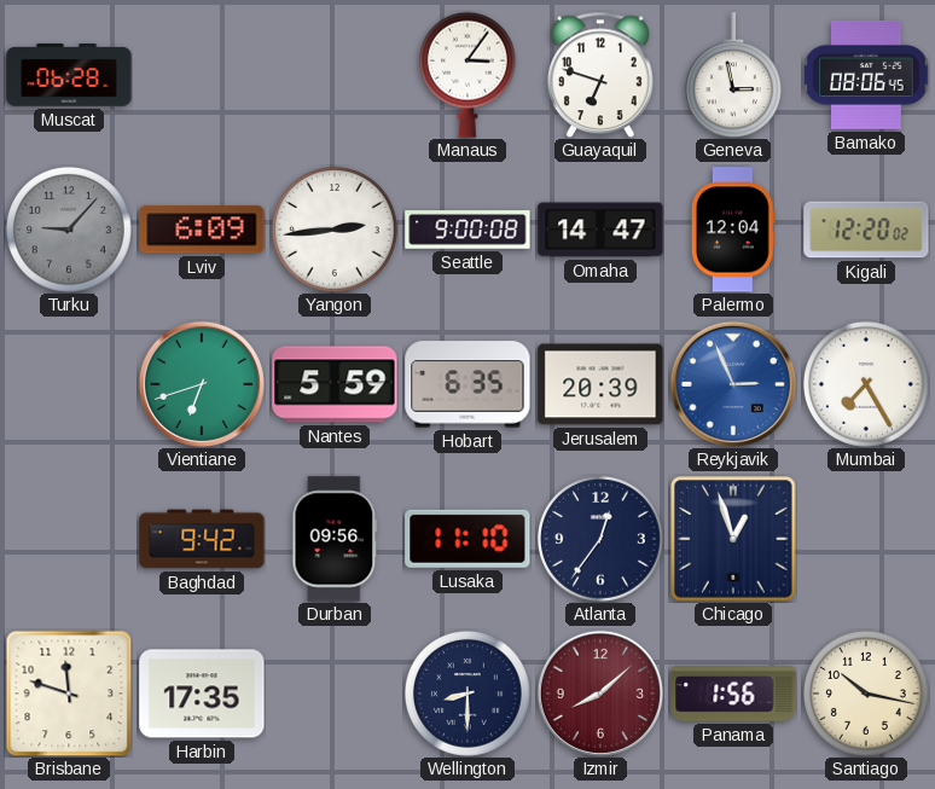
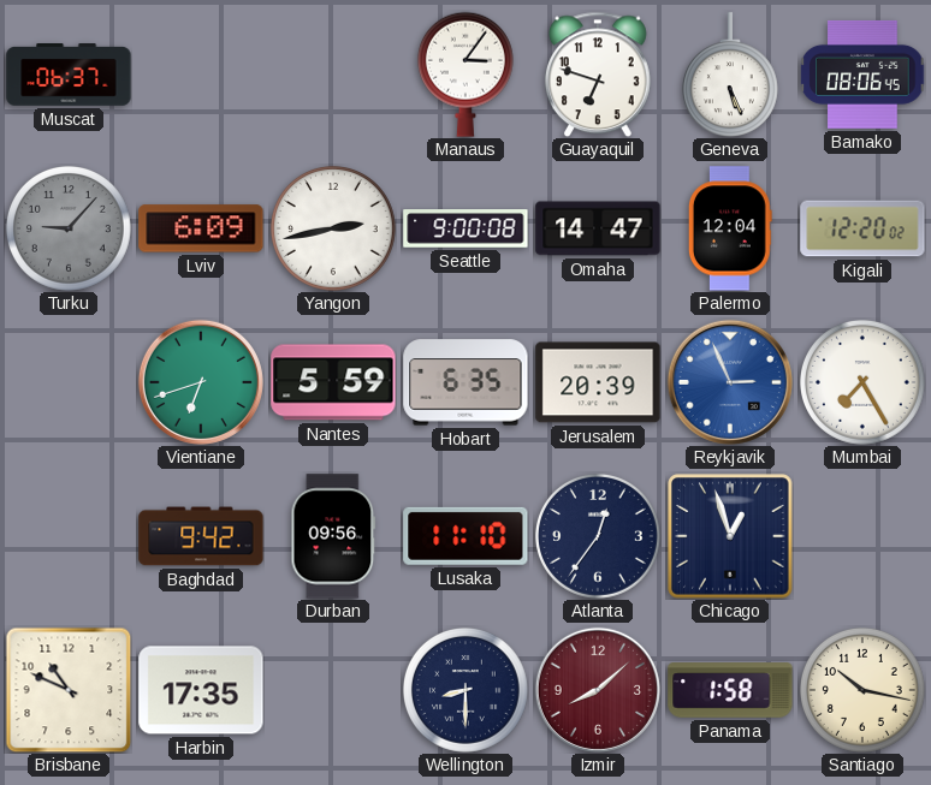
Muscat: 06:28 -> 06:37 (69, 76)
Geneva: 2:58 -> 5:26 (730, 75)
Yangon: 2:44 -> 2:43 (333, 228)
Brisbane: 11:48 -> 10:49 (69, 690)
Panama: 1:56 -> 1:58 (730, 690)
